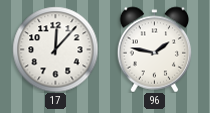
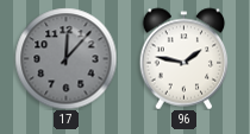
17 dial: white -> grey (65, 58)
